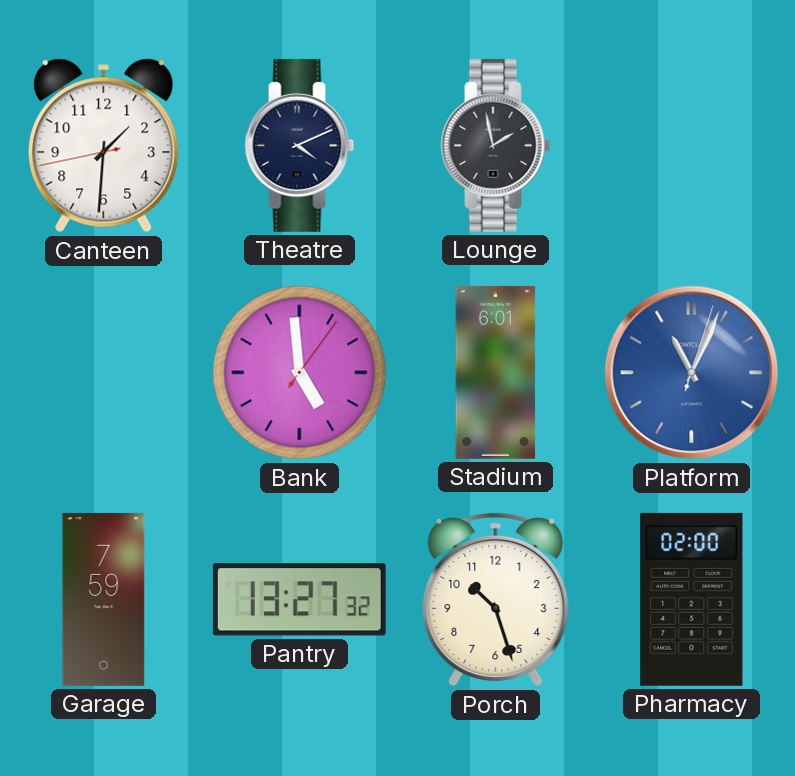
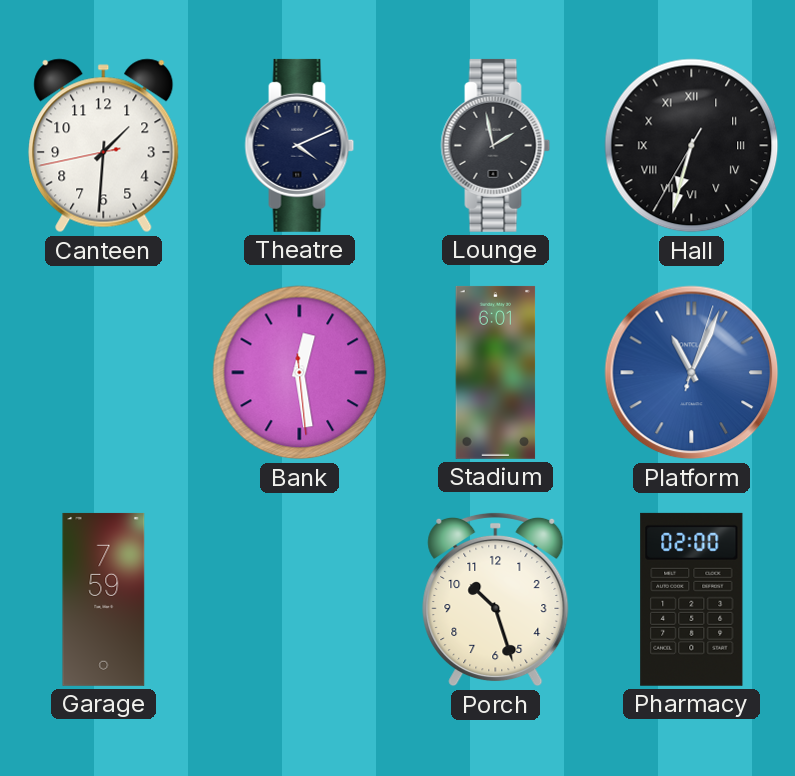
Hall: none -> 6:32 (692, 146)
Bank: 4:59 -> 12:28 (300, 373)
Pantry: 13:27 -> none (299, 600)
